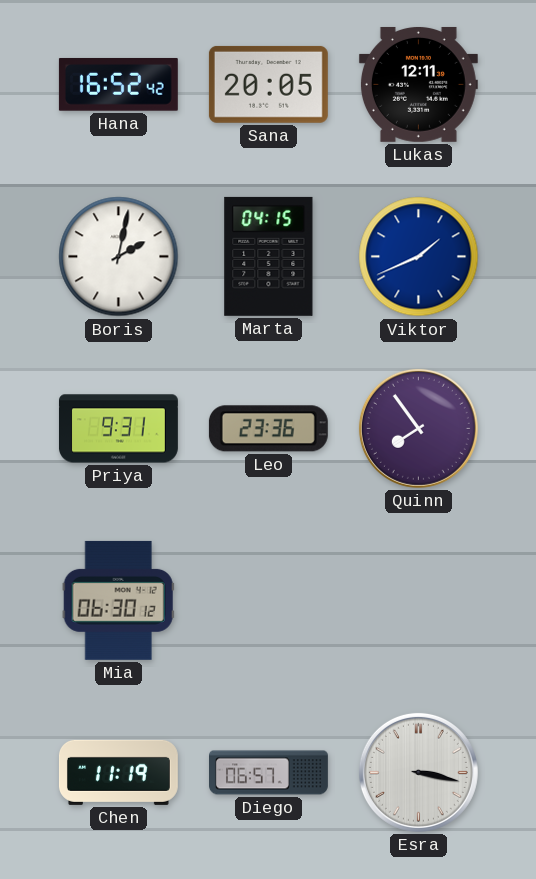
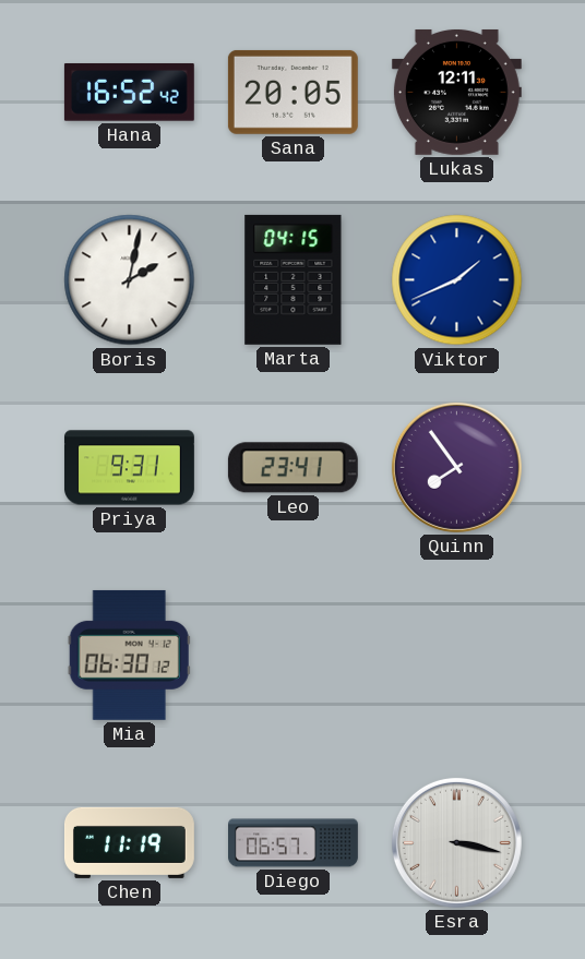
Leo: 23:36 -> 23:41 (292, 468)
